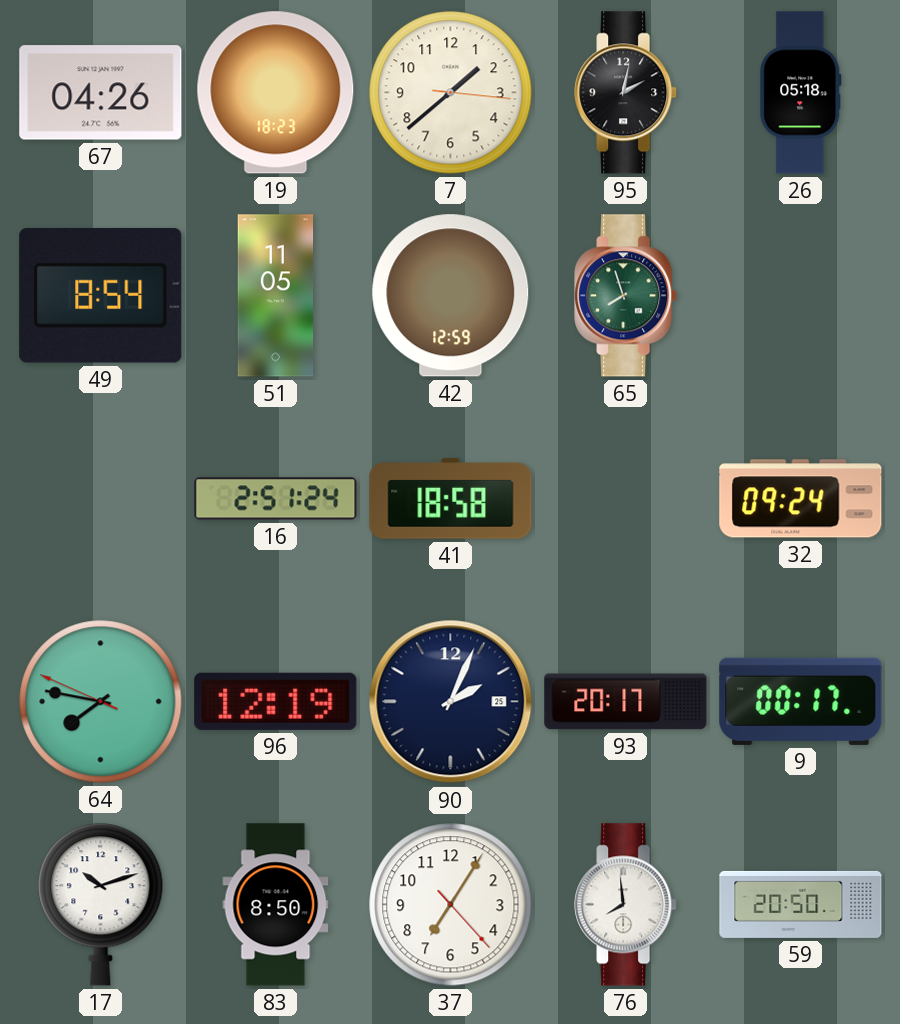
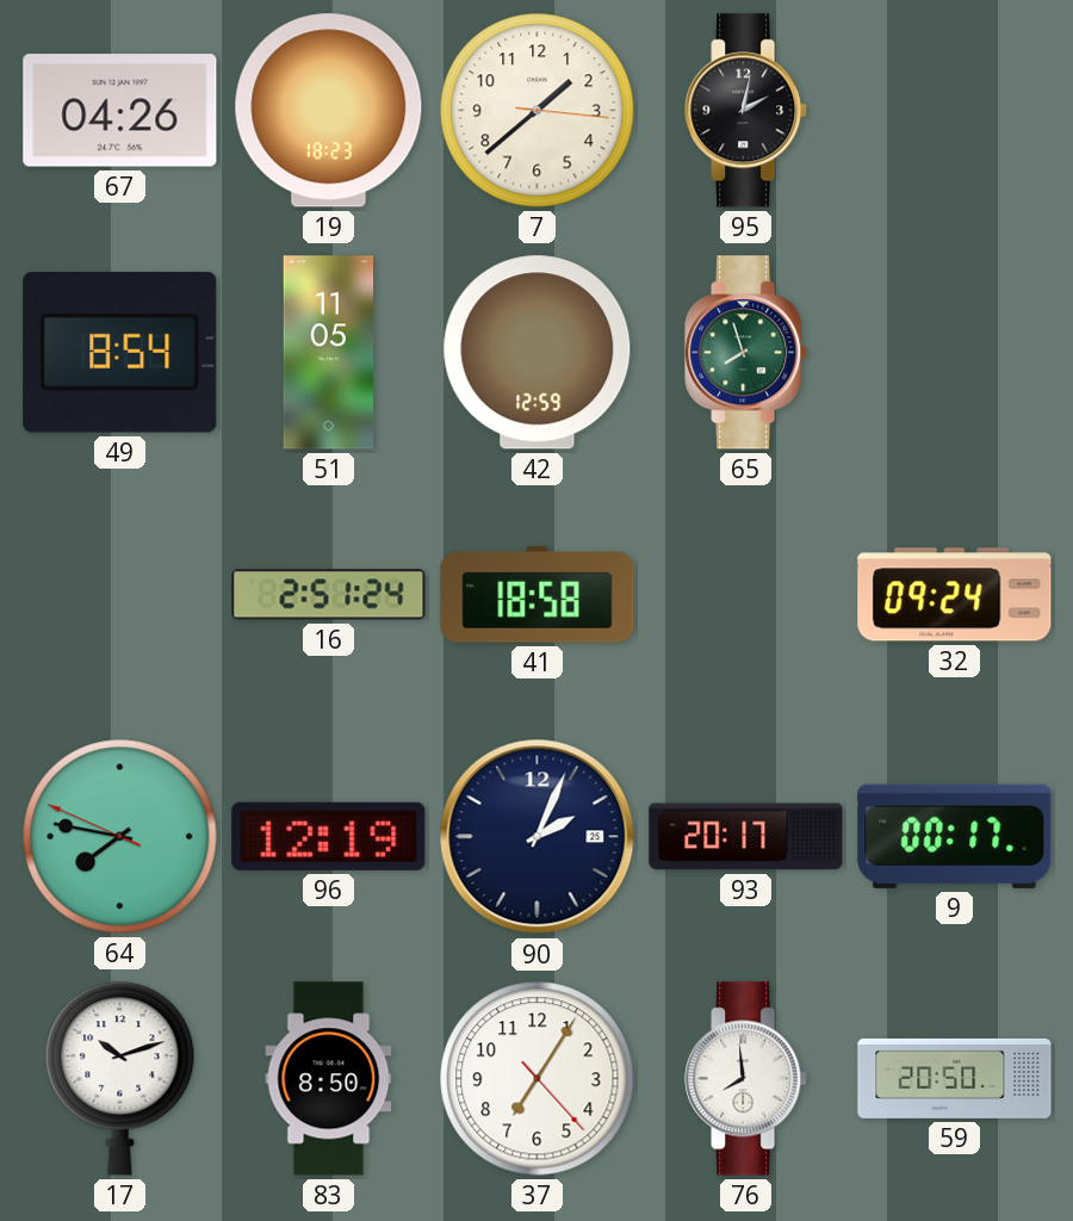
26: 05:18 -> none (801, 93)
